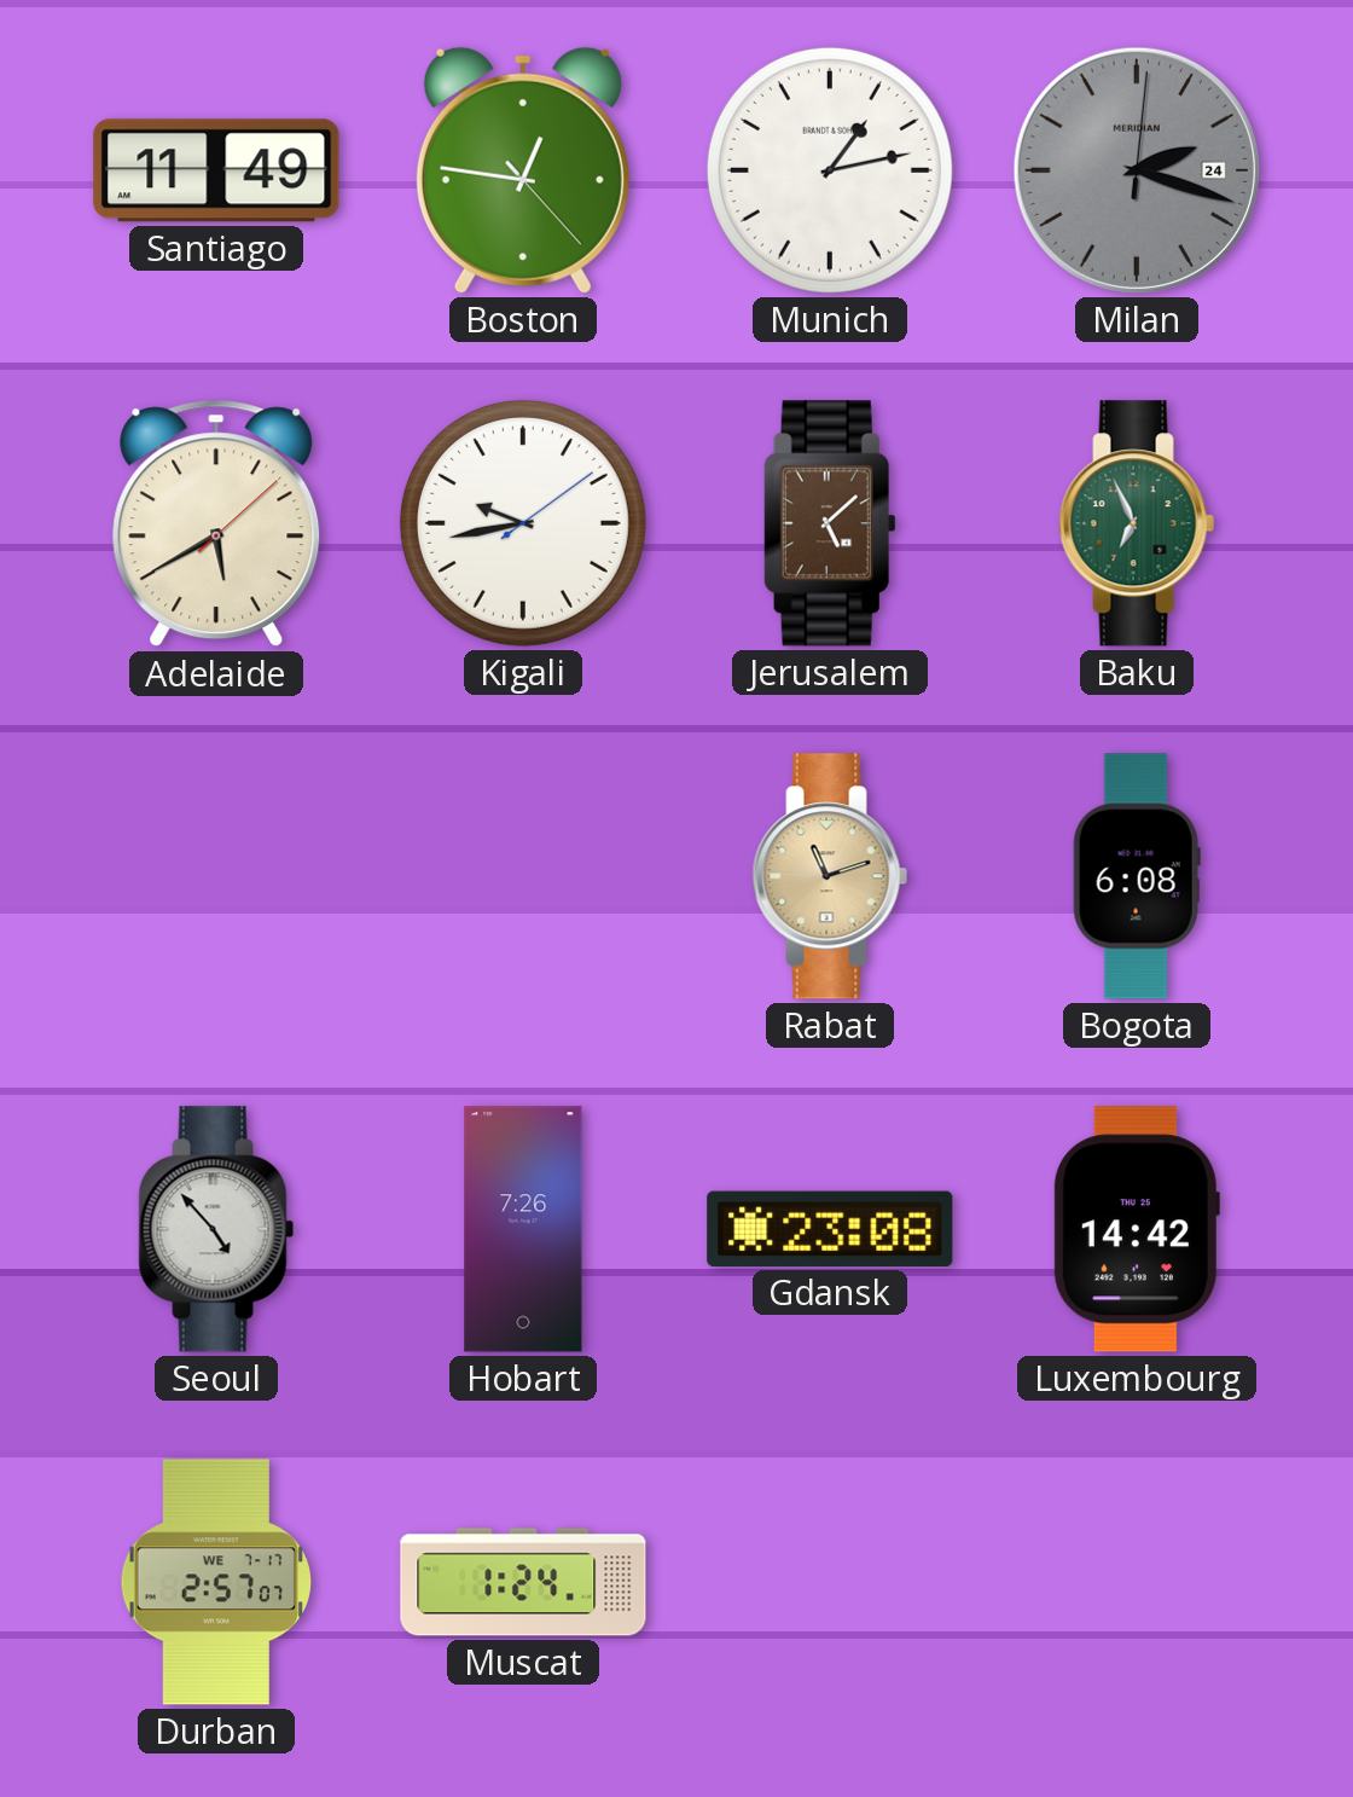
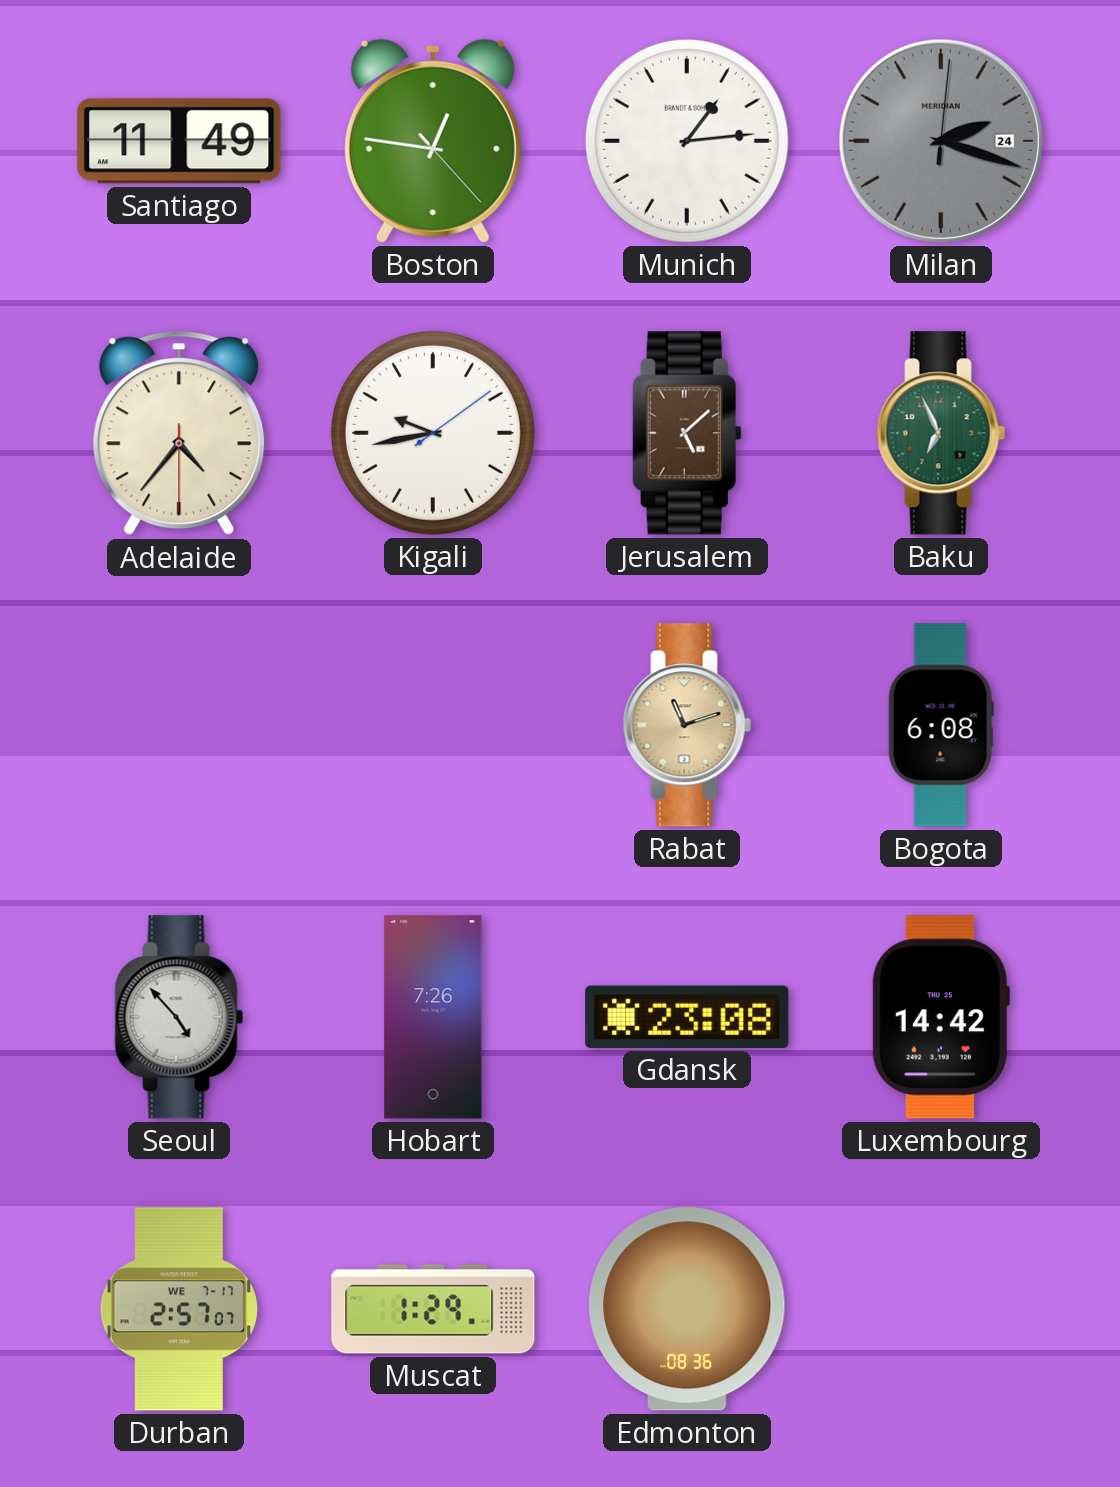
Munich: 1:13 -> 1:14 (687, 141)
Adelaide: 5:40 -> 4:36 (179, 433)
Muscat: 1:24 -> 1:29 (433, 1309)
Edmonton: none -> 08:36 (687, 1309)
